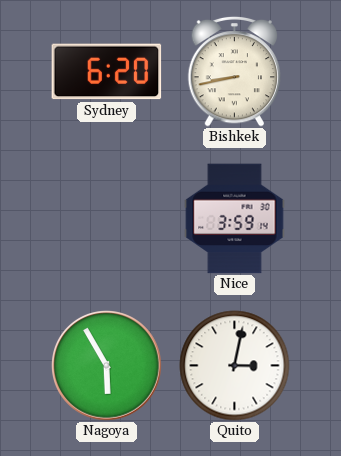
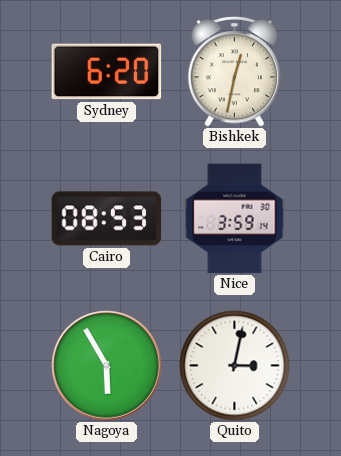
Bishkek: 8:43 -> 12:32 (235, 71)
Cairo: none -> 08:53 (107, 219)
